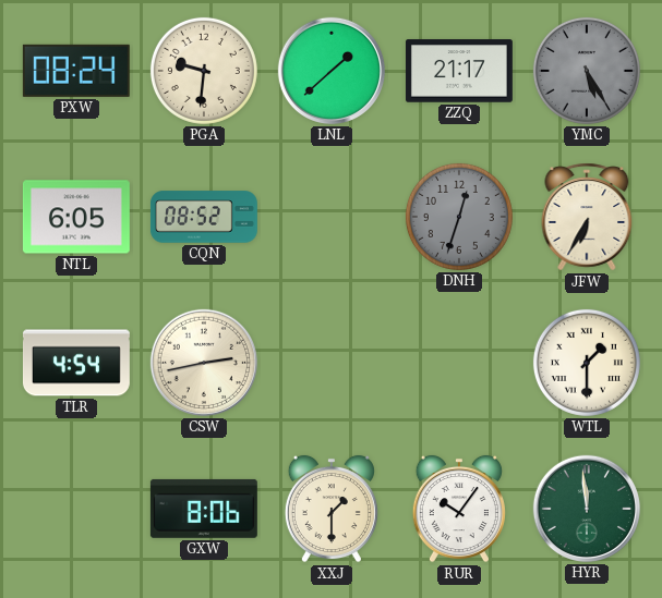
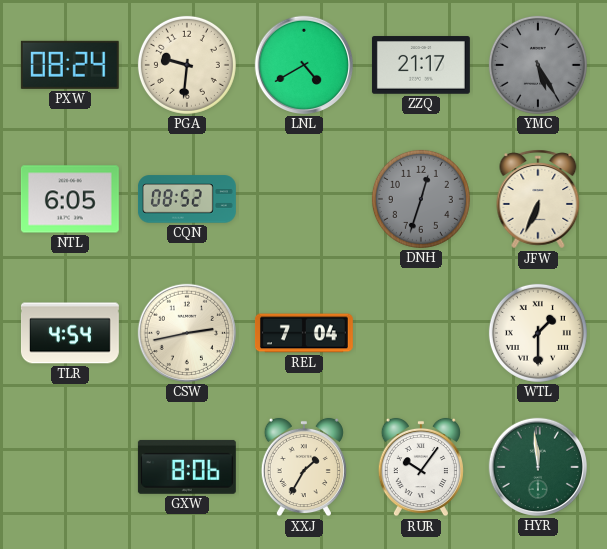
LNL: 1:38 -> 4:40 (304, 65)
JFW: 6:35 -> 6:34 (538, 199)
REL: none -> 7:04 (304, 333)
XXJ: 1:30 -> 1:35 (304, 467)
